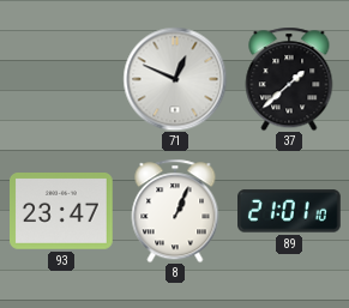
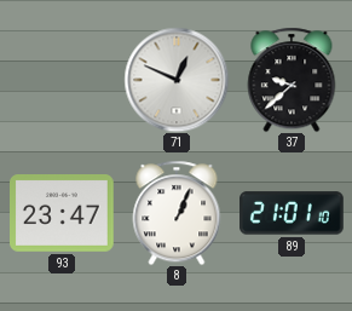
37: 1:38 -> 9:38 (292, 80)
